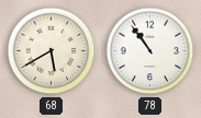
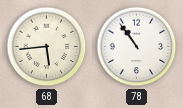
68: 5:40 -> 5:44 (47, 47)
